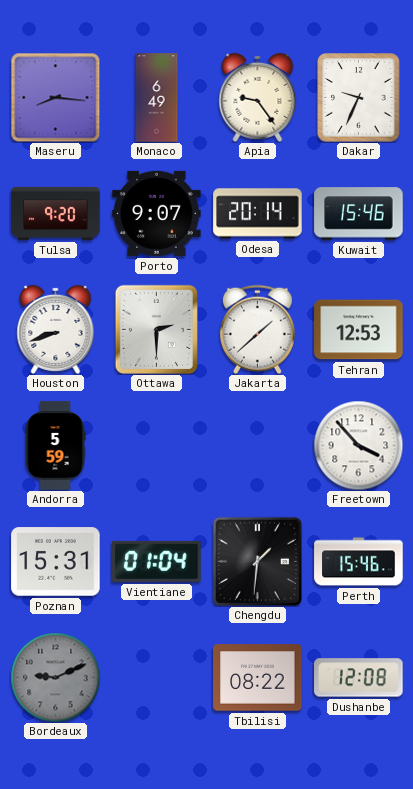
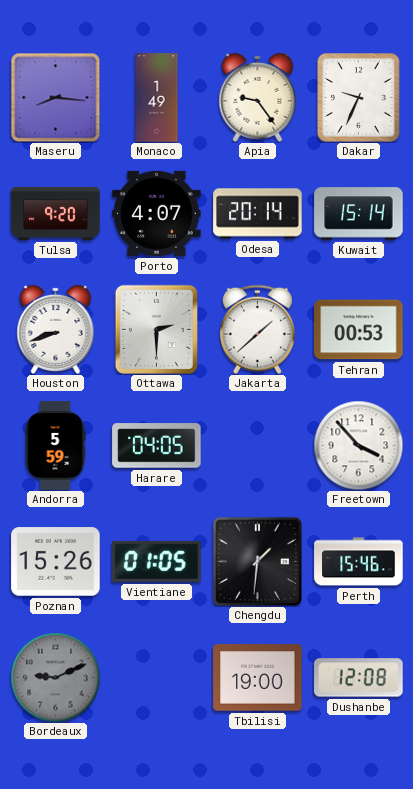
Monaco: 6:49 -> 1:49 (157, 98)
Porto: 9:07 -> 4:07 (157, 213)
Kuwait: 15:46 -> 15:14 (359, 214)
Tehran: 12:53 -> 00:53 (359, 330)
Harare: none -> 04:05 (157, 446)
Poznan: 15:31 -> 15:26 (56, 562)
Vientiane: 01:04 -> 01:05 (157, 561)
Tbilisi: 08:22 -> 19:00 (258, 678)
